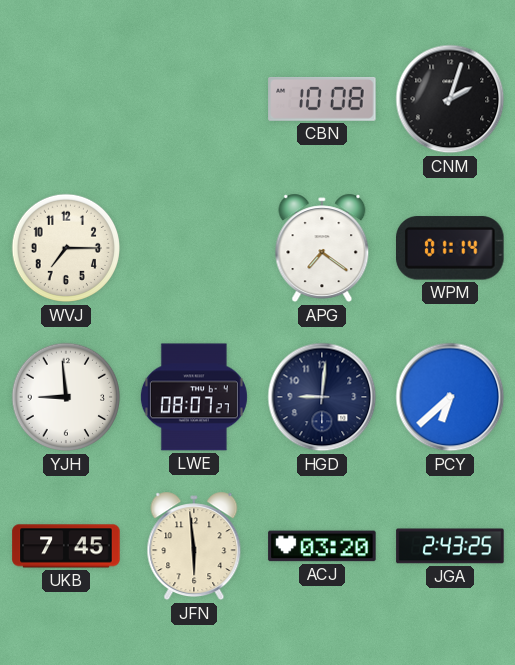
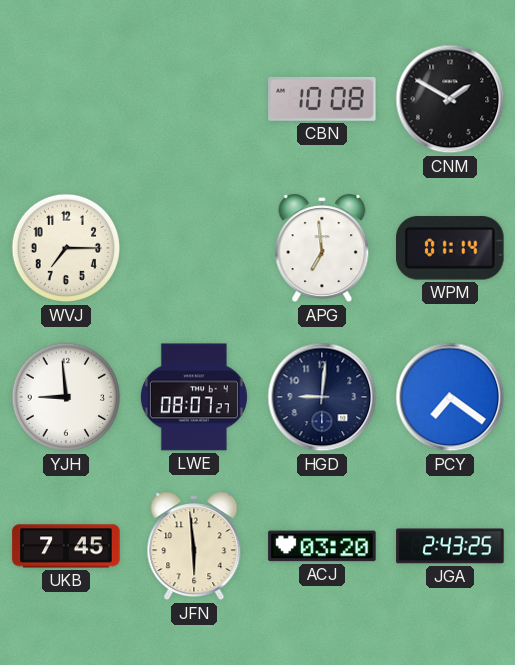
CNM: 2:03 -> 1:50 (450, 99)
APG: 7:21 -> 6:59 (322, 248)
PCY: 6:38 -> 7:21 (450, 397)
